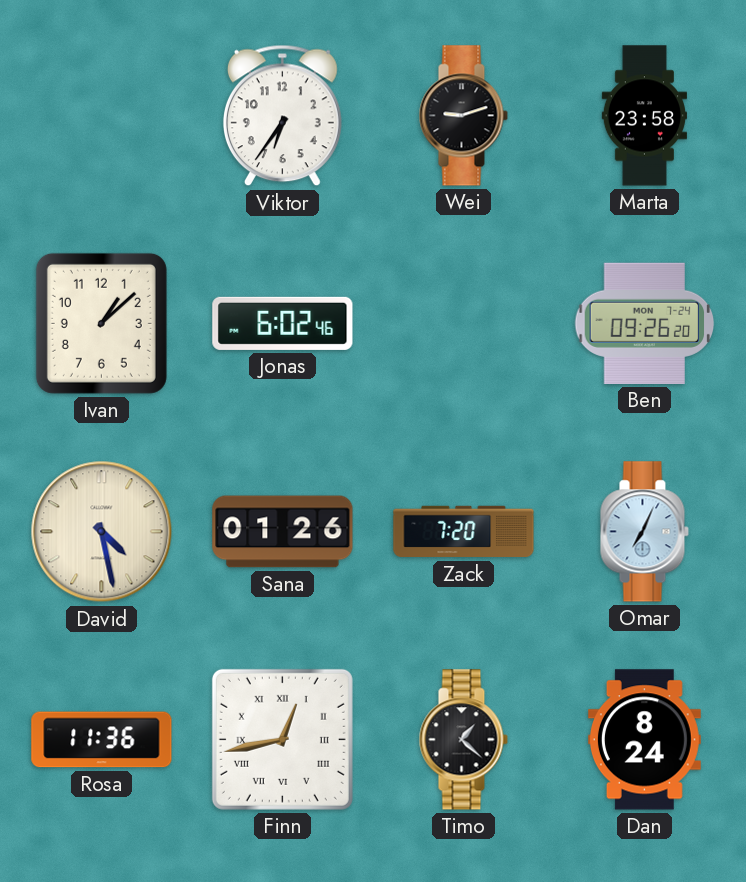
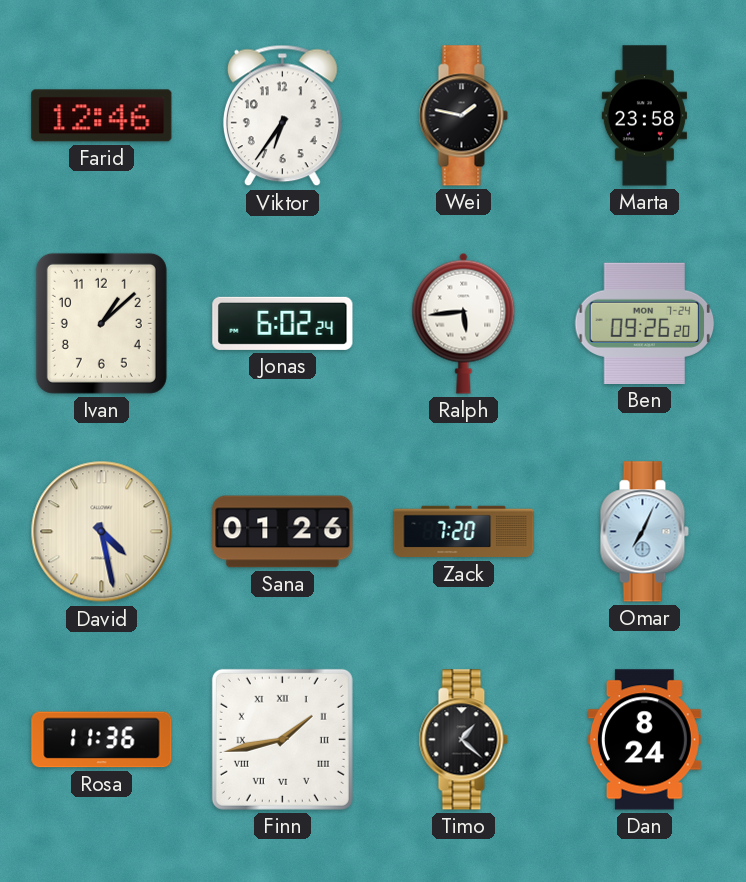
Farid: none -> 12:46 (102, 116)
Wei: 9:12 -> 1:47 (463, 116)
Jonas: 6:02:46 -> 6:02:24 (283, 323)
Ralph: none -> 5:44 (464, 323)
Finn: 12:43 -> 1:43 (282, 739)
